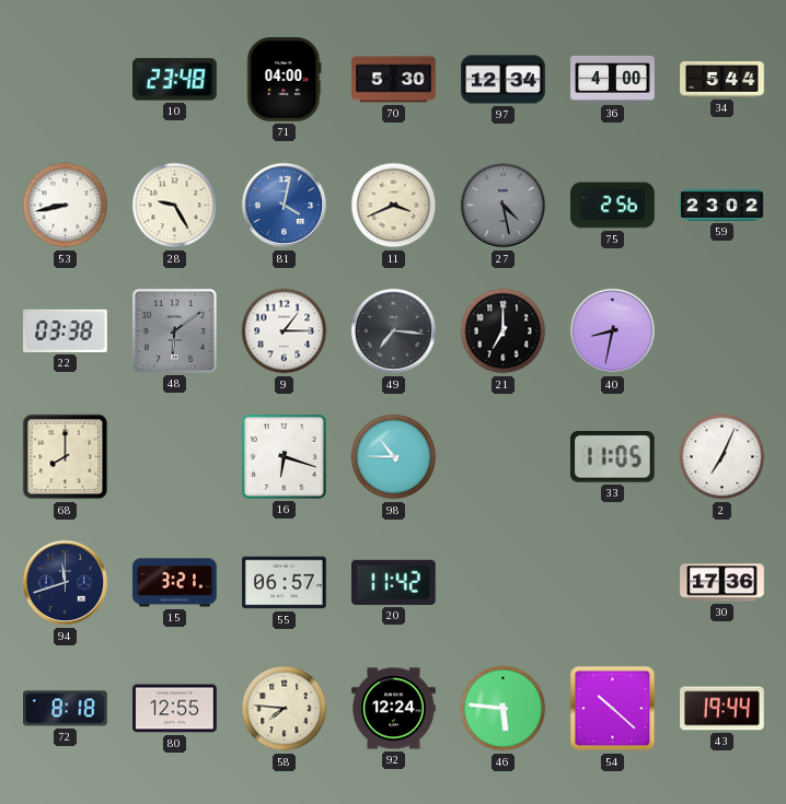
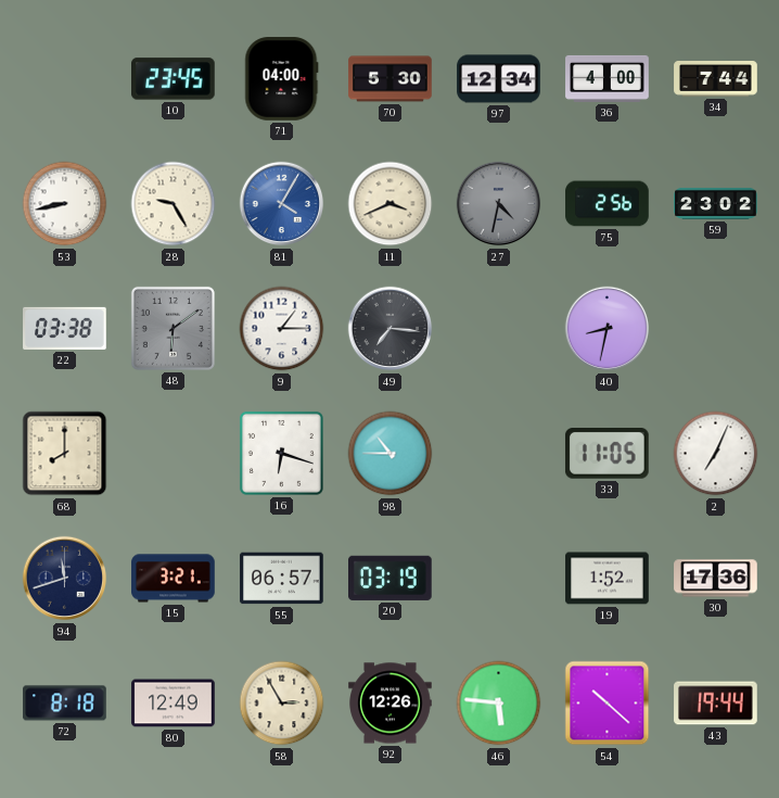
10: 23:48 -> 23:45 (174, 79)
34: 5:44 -> 7:44 (716, 79)
81: 4:02 -> 4:05 (282, 204)
27: 4:28 -> 4:32 (499, 204)
21: 7:00 -> none (504, 331)
20: 11:42 -> 03:19 (391, 578)
19: none -> 1:52 (608, 579)
80: 12:55 -> 12:49 (174, 704)
58: 7:46 -> 2:55 (282, 704)
92: 12:24 -> 12:26 (391, 704)
